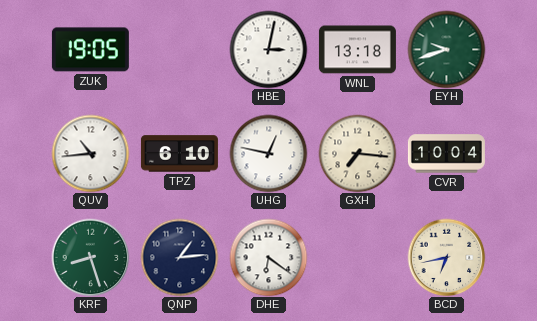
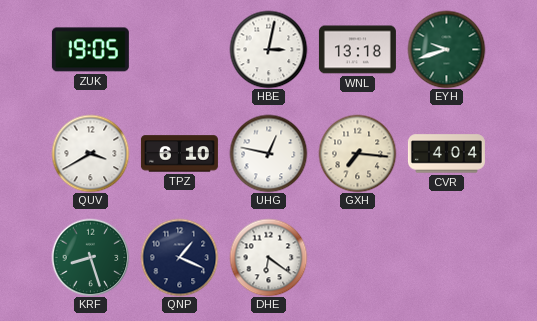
QUV: 10:44 -> 3:40 (90, 153)
CVR: 10:04 -> 4:04 (446, 154)
QNP: 1:14 -> 1:19 (179, 257)
BCD: 6:43 -> none (446, 257)
